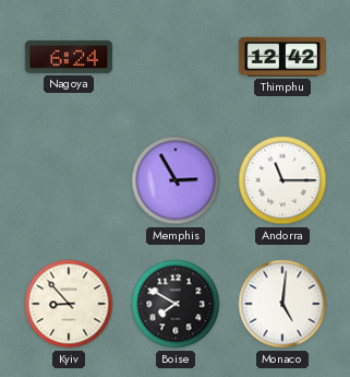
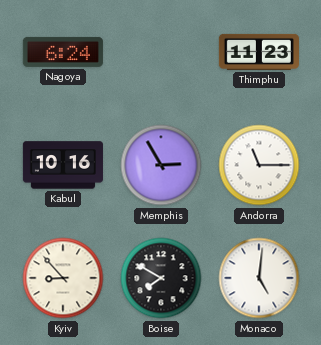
Thimphu: 12:42 -> 11:23 (259, 52)
Kabul: none -> 10:16 (63, 165)
